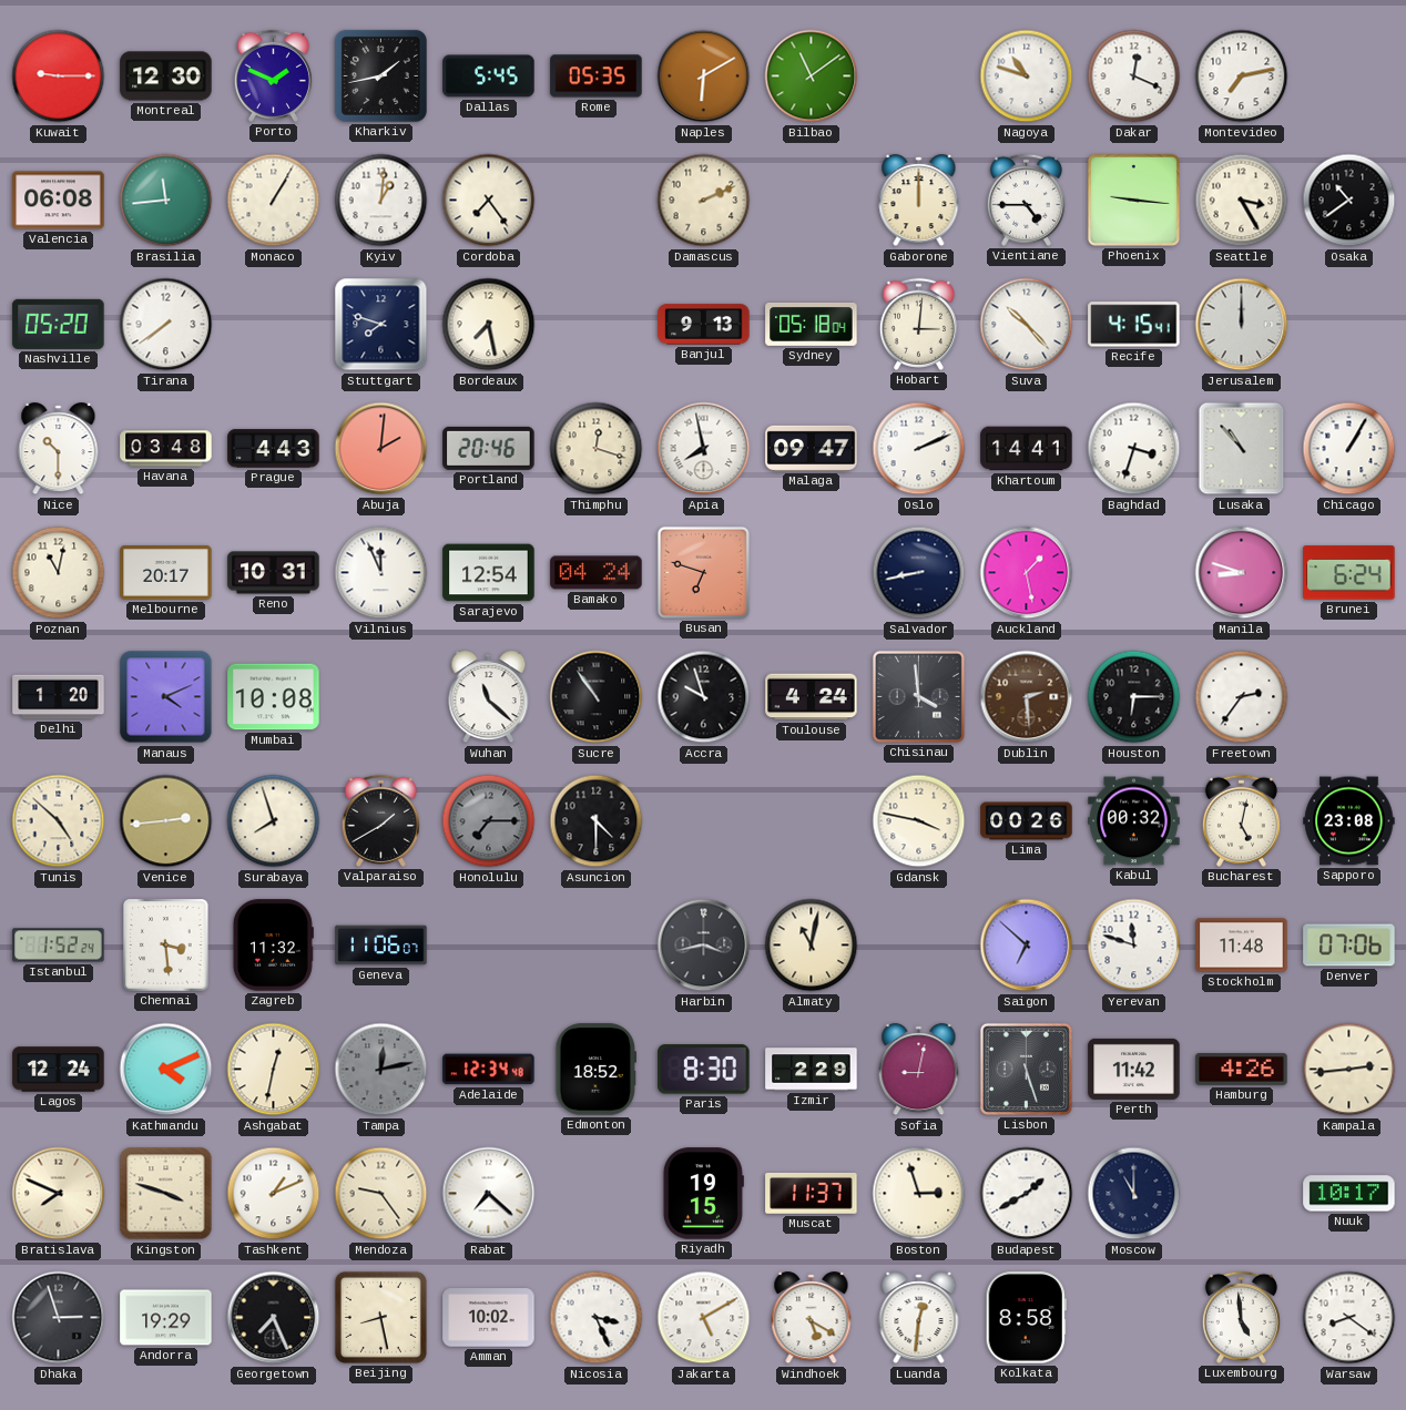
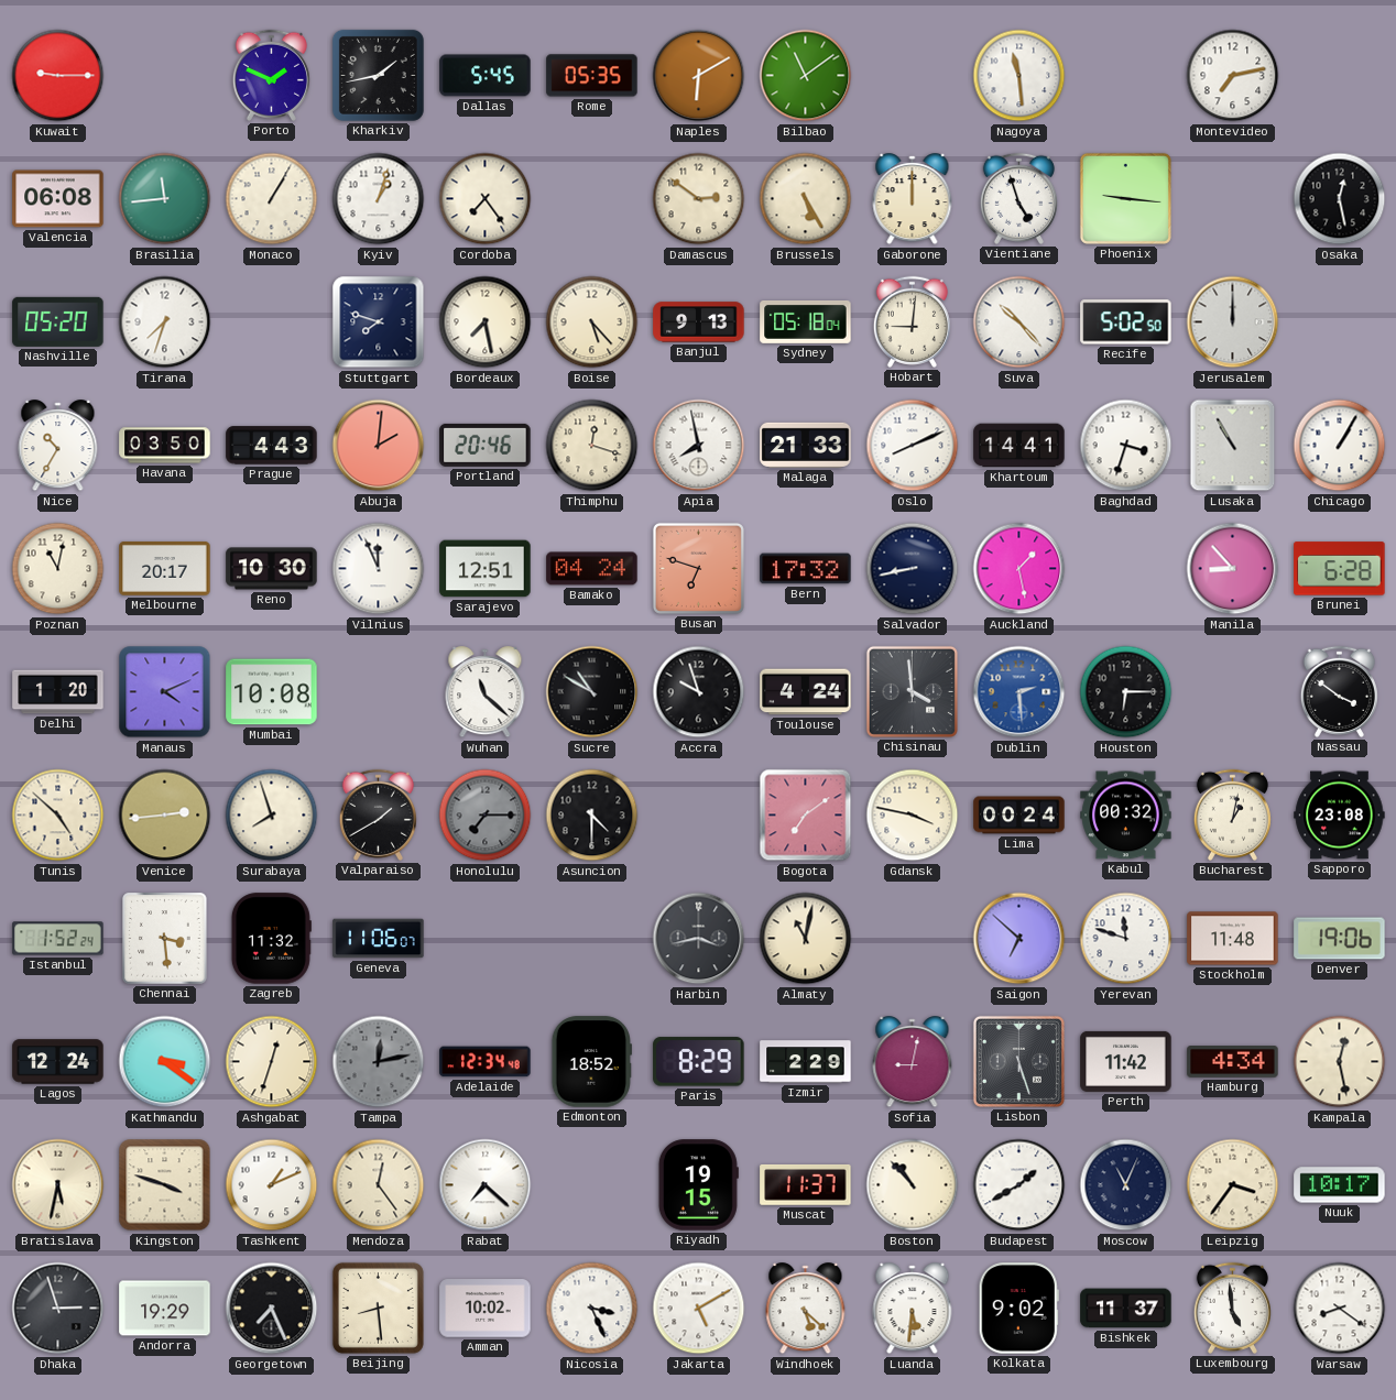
Montreal: 12:30 -> none (166, 76)
Nagoya: 10:48 -> 11:29 (1019, 76)
Dakar: 12:19 -> none (1134, 76)
Kyiv: 1:01 -> 1:03 (379, 199)
Damascus: 2:11 -> 2:51 (699, 199)
Brussels: none -> 5:25 (806, 199)
Vientiane: 4:45 -> 4:57 (1018, 198)
Seattle: 3:25 -> none (1242, 201)
Osaka: 10:39 -> 12:28 (1340, 199)
Tirana: 7:39 -> 7:33 (165, 322)
Boise: none -> 5:23 (592, 322)
Hobart: 3:01 -> 9:01 (912, 321)
Recife: 4:15 -> 5:02 (1126, 322)
Nice: 10:30 -> 10:35 (58, 446)
Havana: 03:48 -> 03:50 (165, 446)
Malaga: 09:47 -> 21:33 (806, 445)
Oslo: 2:11 -> 8:11 (913, 446)
Lusaka: 10:53 -> 10:55 (1233, 446)
Reno: 10:31 -> 10:30 (272, 569)
Sarajevo: 12:54 -> 12:51 (486, 569)
Bern: none -> 17:32 (806, 569)
Manila: 8:48 -> 8:53 (1233, 569)
Brunei: 6:24 -> 6:28 (1340, 569)
Sucre: 10:54 -> 10:50 (592, 692)
Dublin dial: brown -> blue (1019, 692)
Freetown: 2:36 -> none (1242, 697)
Nassau: none -> 3:51 (1339, 691)
Bogota: none -> 7:09 (806, 816)
Lima: 00:26 -> 00:24 (1019, 816)
Bucharest: 5:02 -> 1:02 (1232, 814)
Denver: 07:06 -> 19:06 (1340, 939)
Kathmandu: 4:11 -> 3:21 (165, 1062)
Ashgabat: 12:32 -> 12:33 (272, 1062)
Paris: 8:30 -> 8:29 (699, 1062)
Hamburg: 4:26 -> 4:34 (1233, 1062)
Kampala: 2:44 -> 12:28 (1340, 1062)
Bratislava: 7:49 -> 5:32 (58, 1185)
Mendoza: 9:24 -> 12:24 (379, 1185)
Boston: 2:57 -> 10:53 (913, 1185)
Moscow: 11:00 -> 11:04 (1126, 1185)
Leipzig: none -> 3:36 (1233, 1185)
Beijing: 8:28 -> 8:29 (378, 1308)
Windhoek: 5:20 -> 5:22 (806, 1309)
Luanda: 12:31 -> 5:31 (913, 1309)
Kolkata: 8:58 -> 9:02 (1018, 1309)
Bishkek: none -> 11:37 (1126, 1309)
